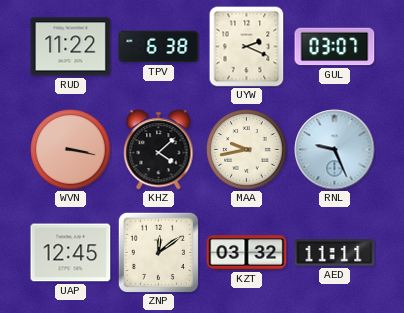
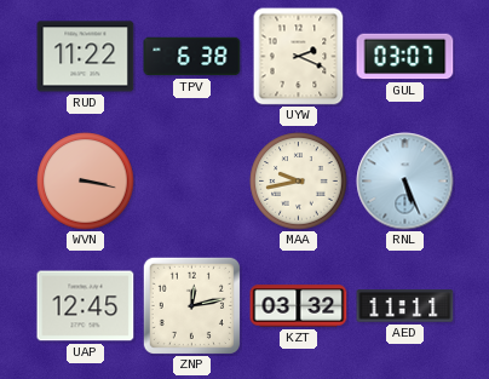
KHZ: 4:08 -> none (159, 150)
RNL: 9:26 -> 5:26 (405, 182)
ZNP: 12:09 -> 12:13 (191, 305)
